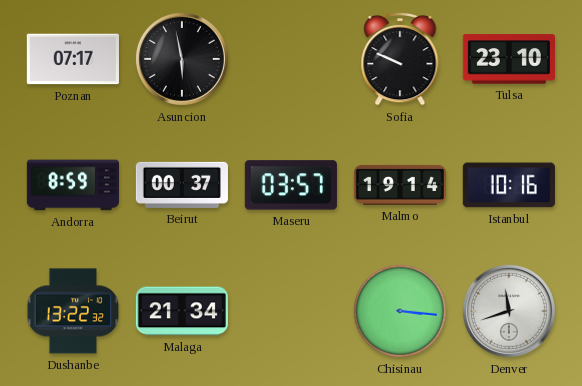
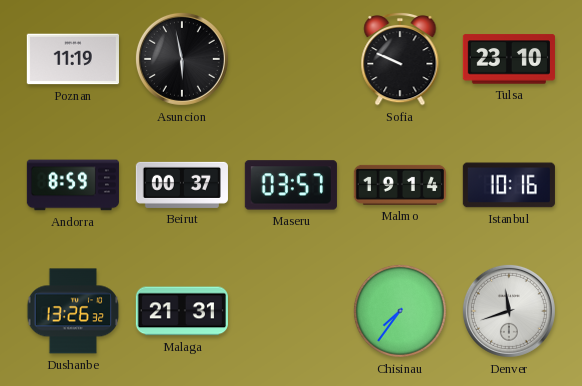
Poznan: 07:17 -> 11:19 (73, 59)
Dushanbe: 13:22 -> 13:26 (73, 311)
Malaga: 21:34 -> 21:31 (182, 311)
Chisinau: 3:16 -> 7:36 (400, 311)
